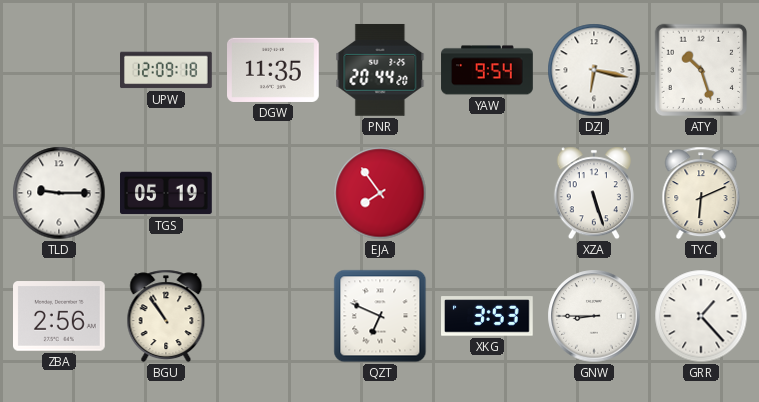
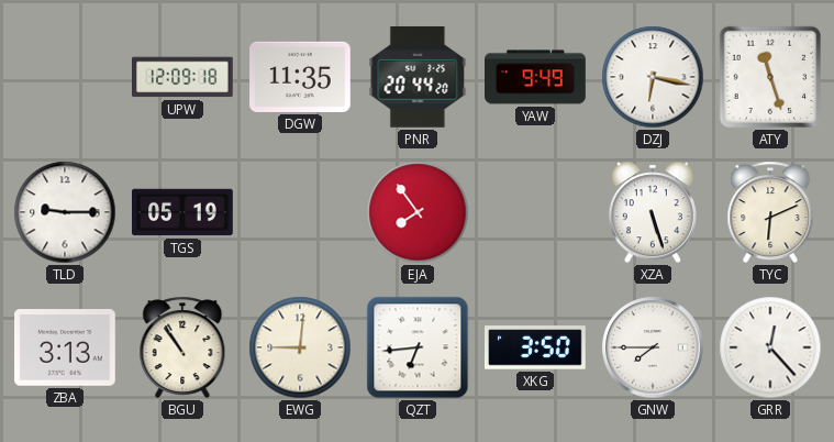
YAW: 9:54 -> 9:49 (535, 77)
ATY: 10:27 -> 11:27 (770, 77)
ZBA: 2:56 -> 3:13 (66, 347)
EWG: none -> 9:01 (300, 347)
QZT: 6:49 -> 6:44 (418, 347)
XKG: 3:53 -> 3:50 (536, 347)
GNW: 8:45 -> 7:45 (653, 347)
GRR: 1:23 -> 12:23 (770, 347)
